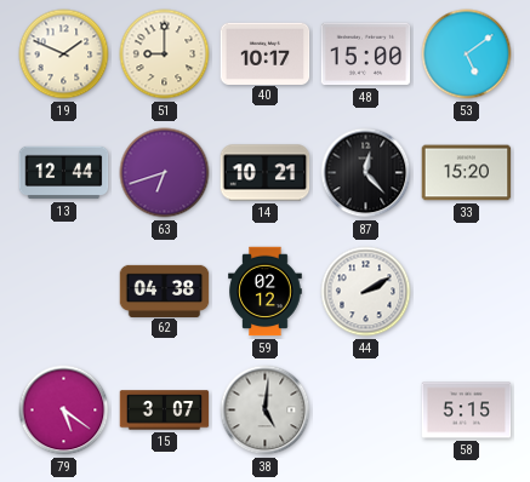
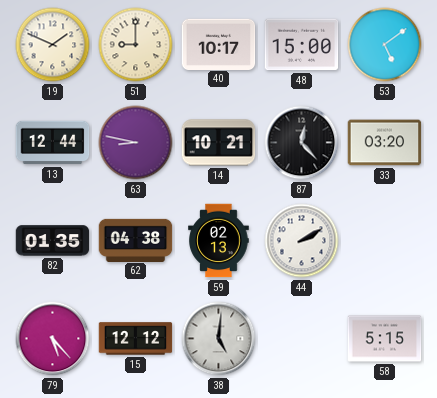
63: 6:42 -> 8:47 (136, 143)
33: 15:20 -> 03:20 (385, 143)
82: none -> 01:35 (53, 241)
59: 02:12 -> 02:13 (219, 241)
79: 5:21 -> 5:23 (53, 339)
15: 3:07 -> 12:12 (136, 339)
